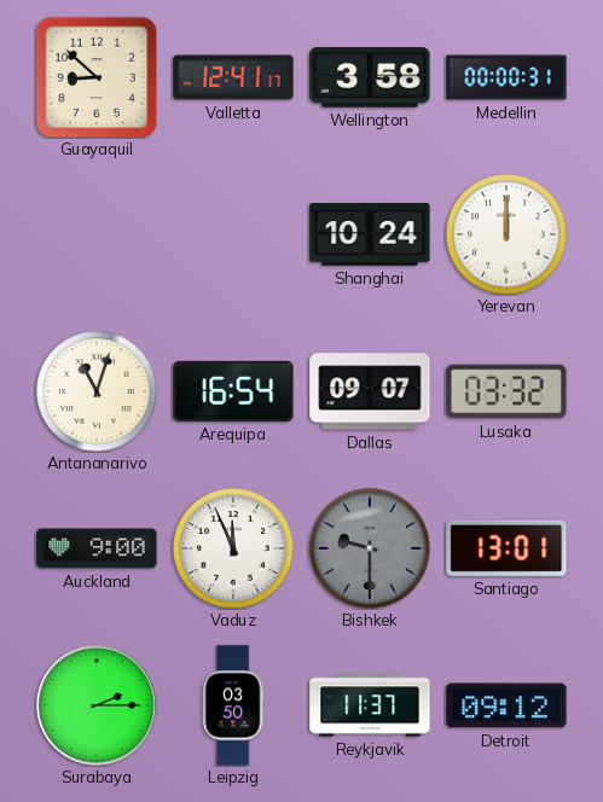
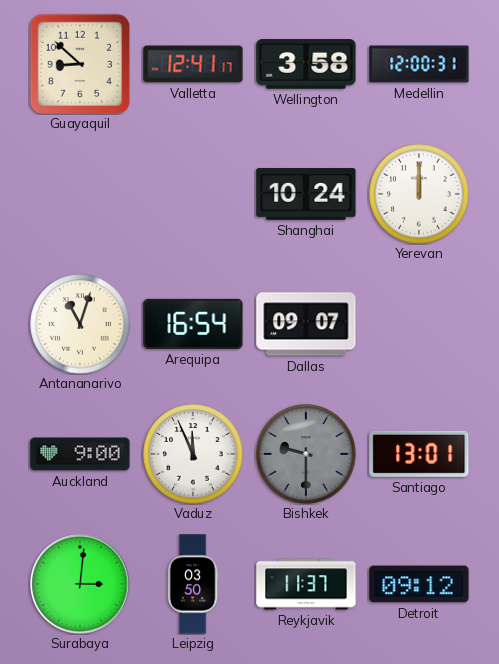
Medellin: 00:00 -> 12:00 (419, 64)
Lusaka: 03:32 -> none (506, 391)
Surabaya: 2:15 -> 3:01 (81, 585)
